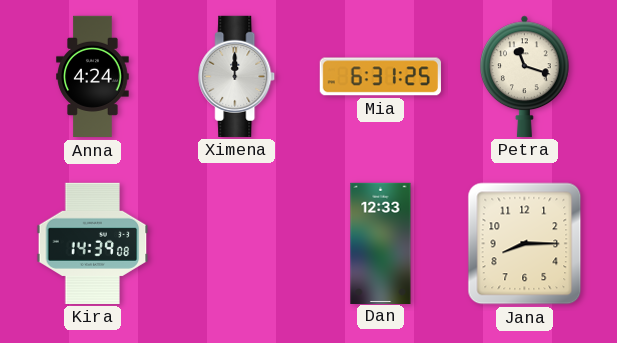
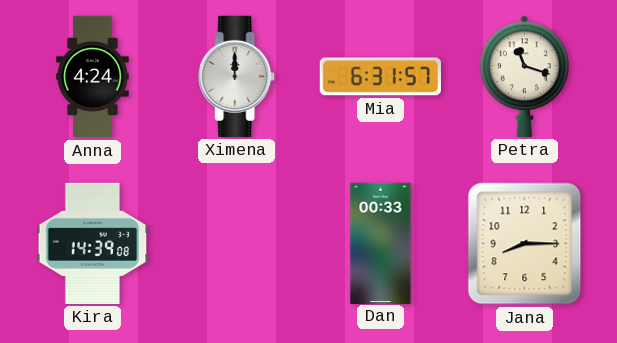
Mia: 6:31:25 -> 6:31:57 (380, 77)
Dan: 12:33 -> 00:33 (381, 243)
